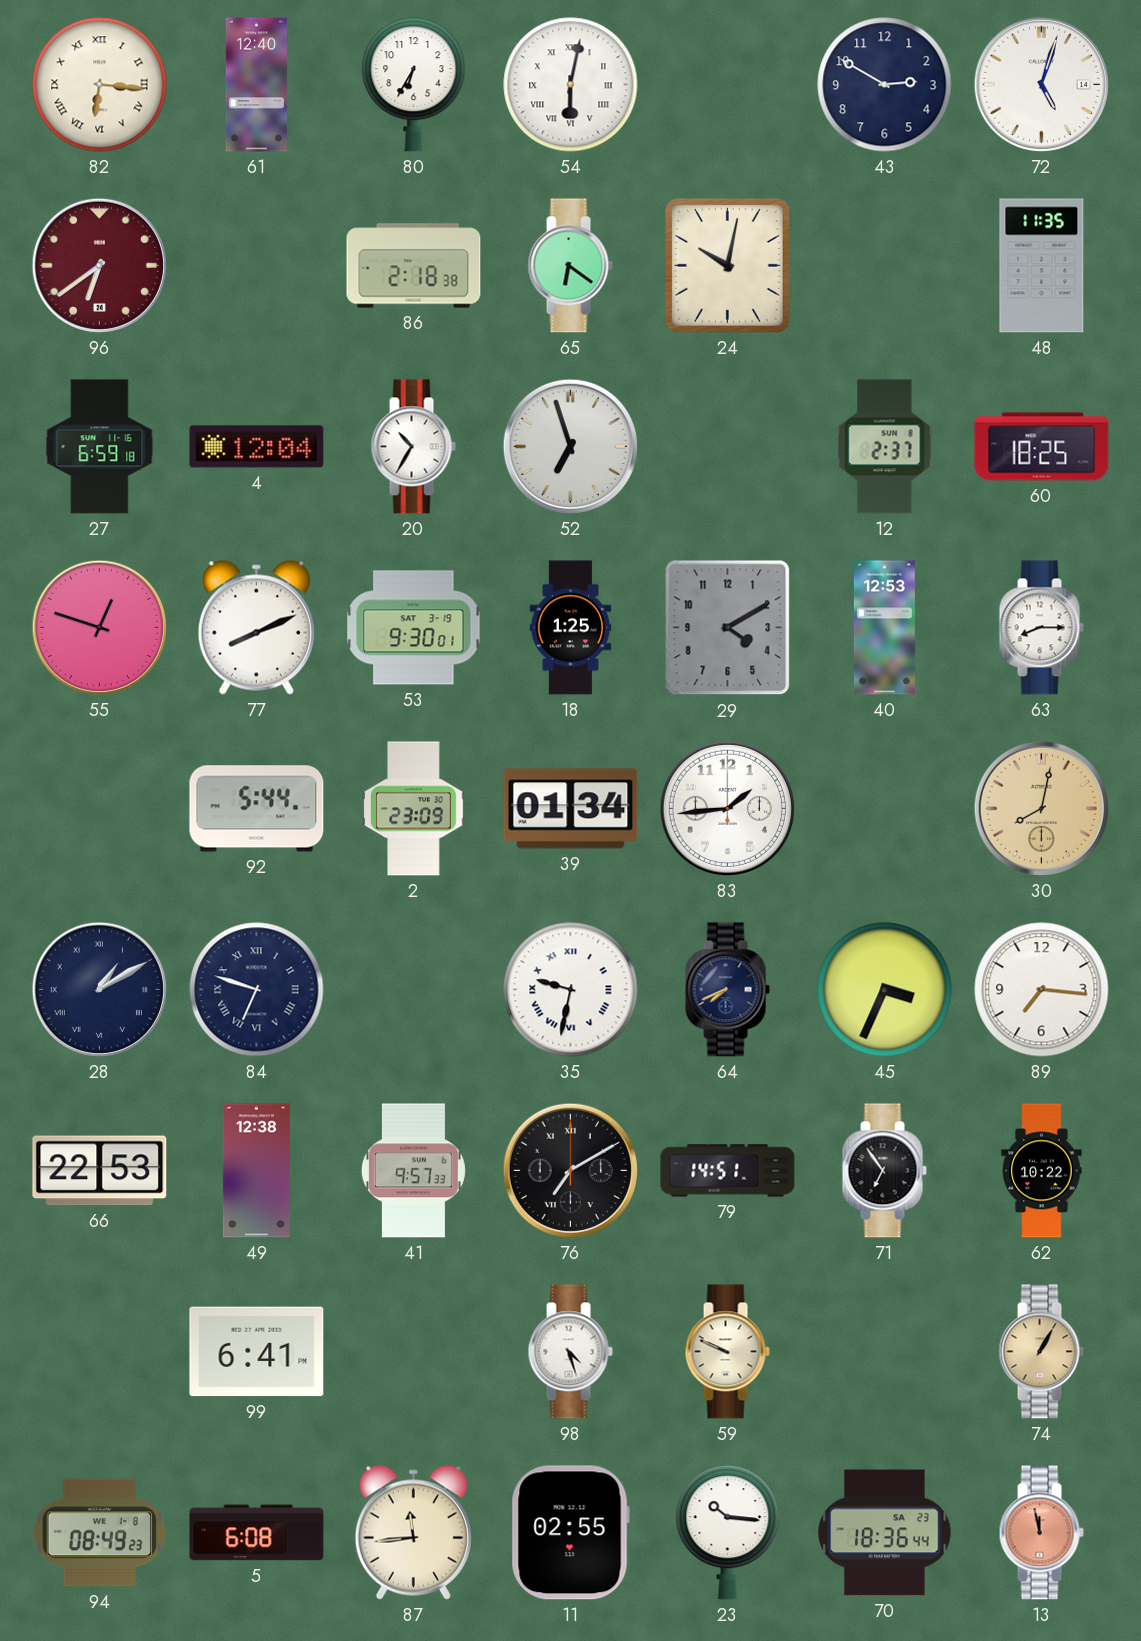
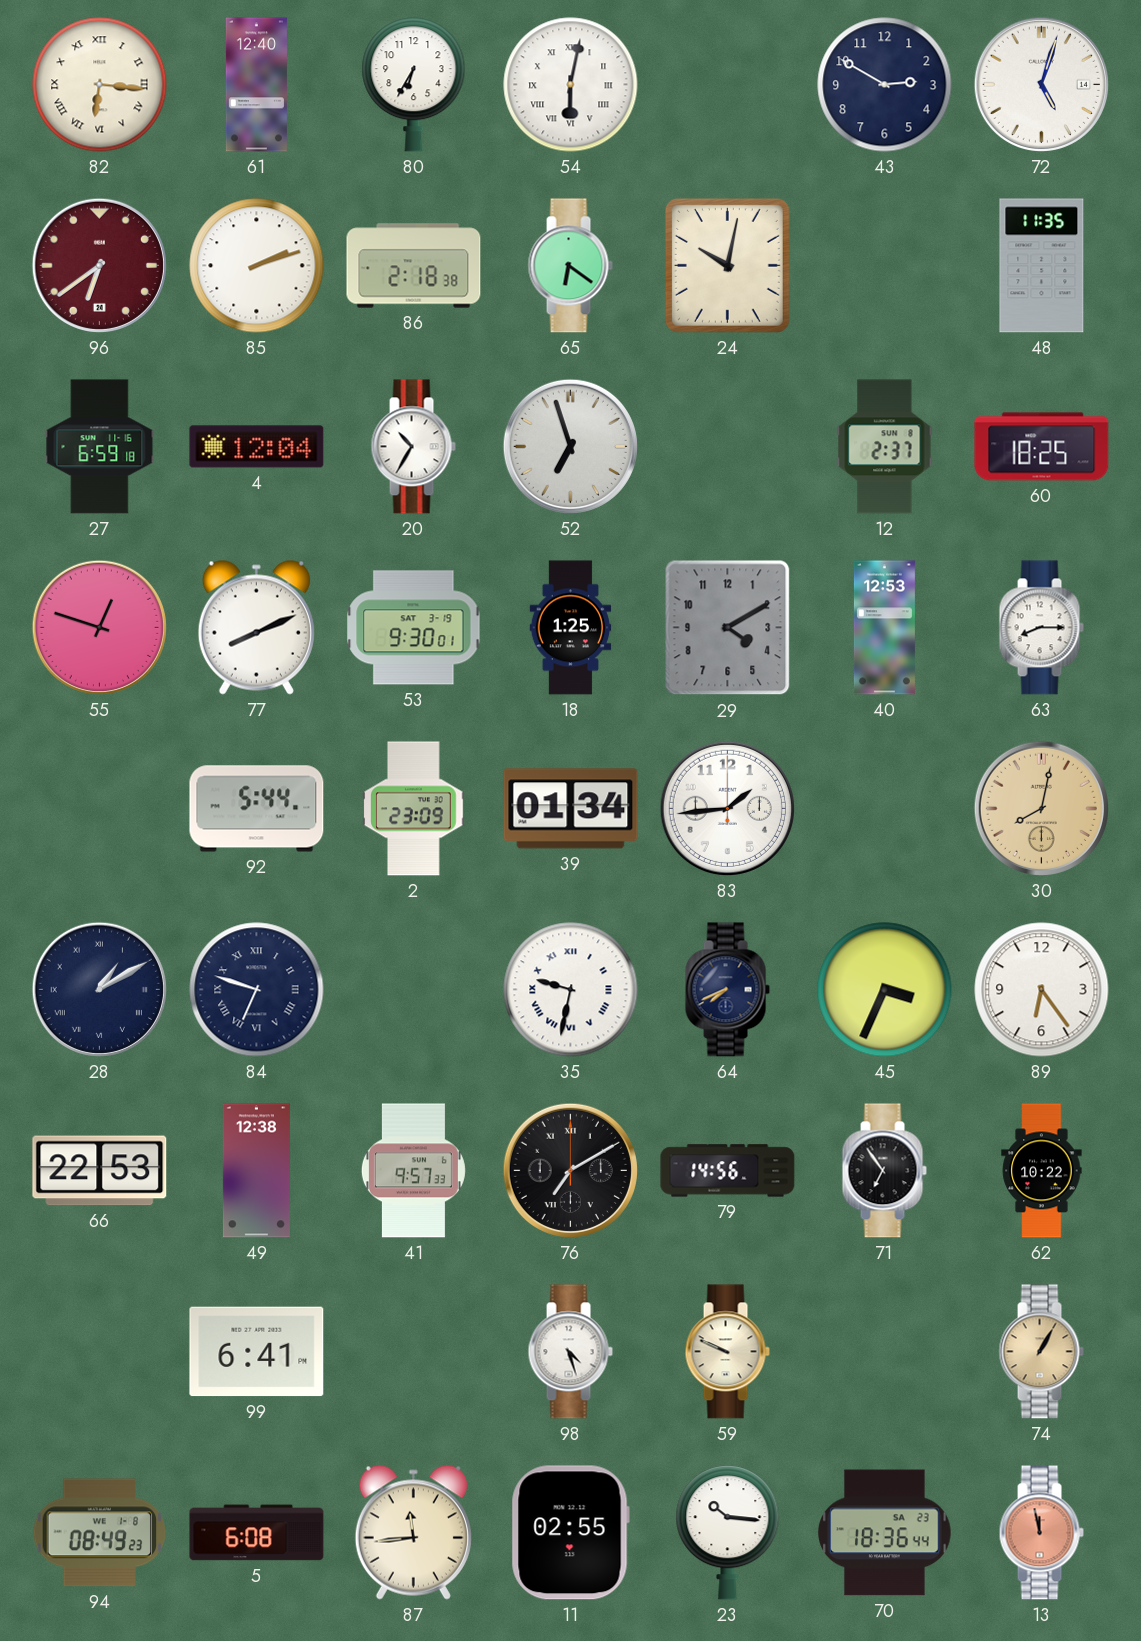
85: none -> 2:12 (257, 266)
89: 7:16 -> 6:24 (1042, 990)
79: 14:51 -> 14:56 (728, 1171)
